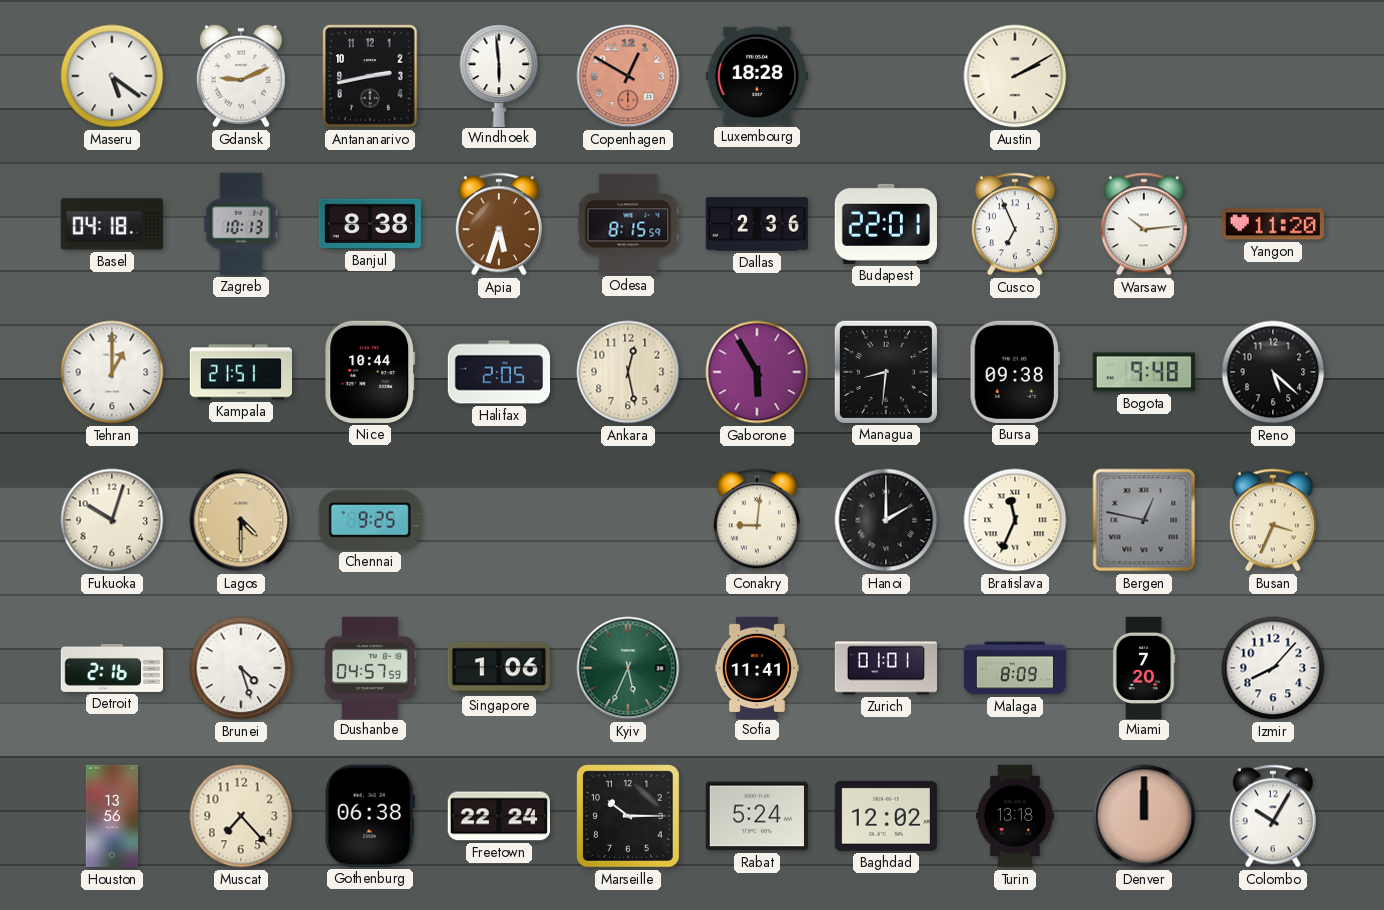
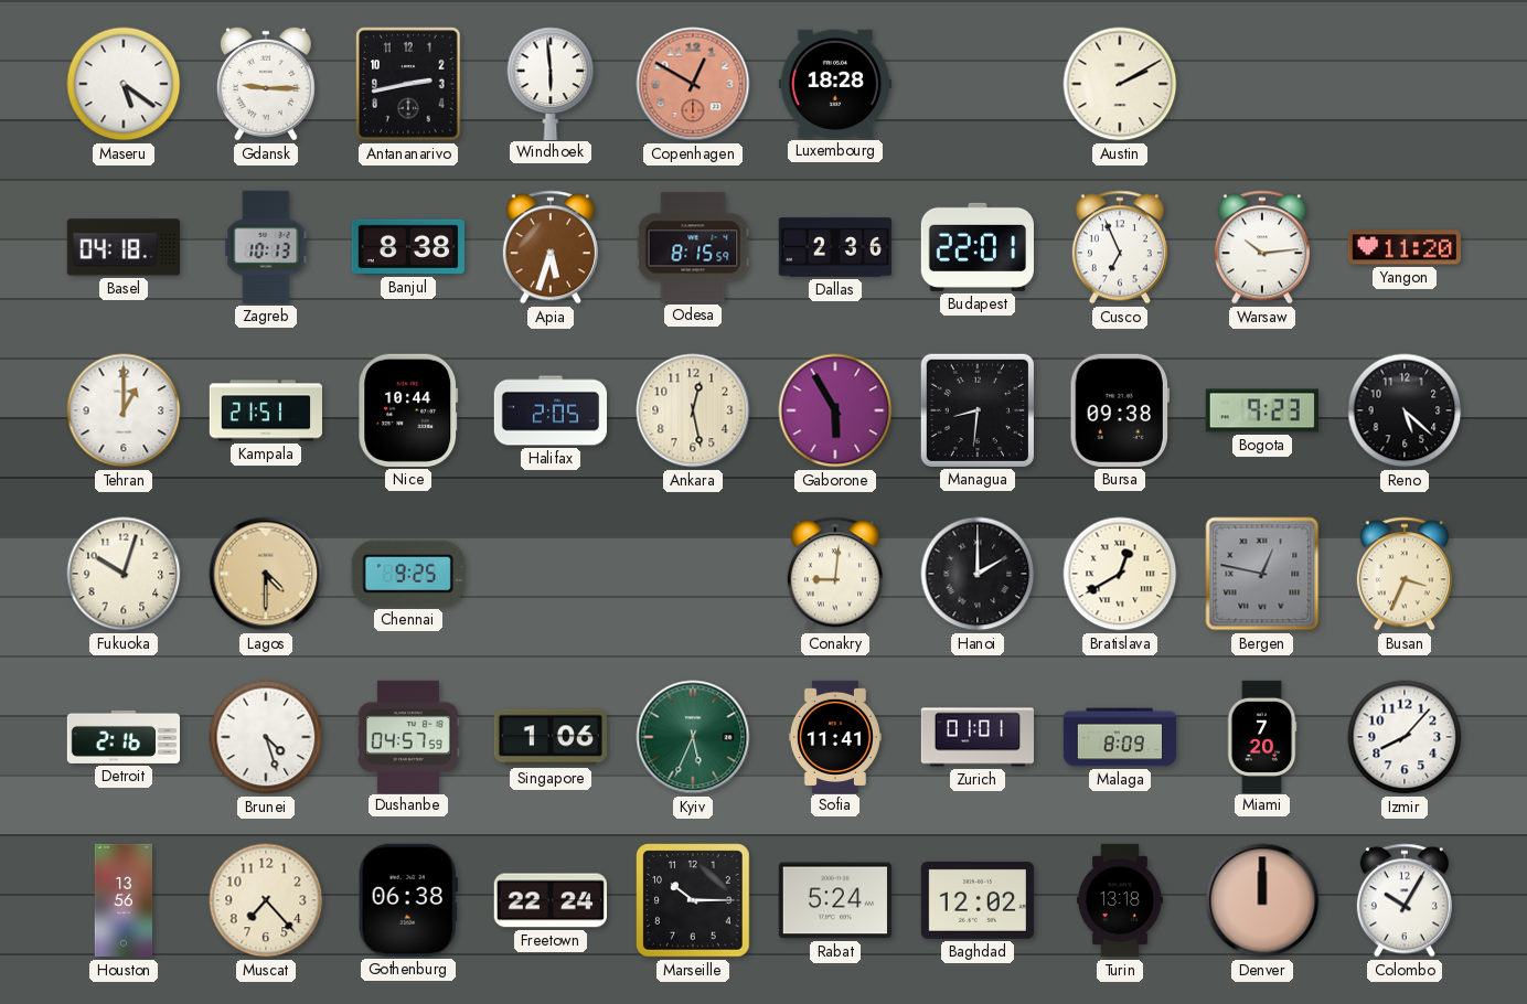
Gdansk: 9:11 -> 9:15 (266, 84)
Bogota: 9:48 -> 9:23 (1262, 410)
Bratislava: 11:34 -> 12:40 (1120, 574)
